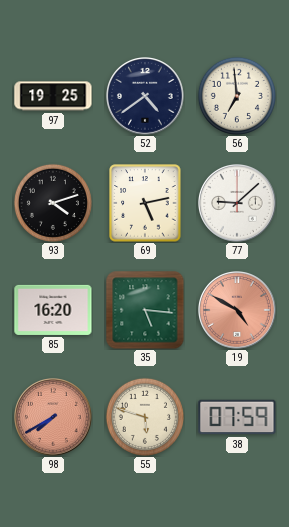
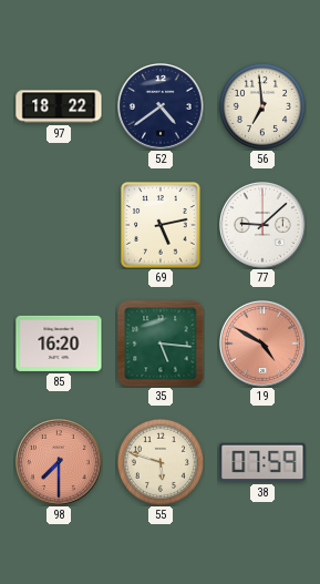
97: 19:25 -> 18:22 (59, 106)
93: 4:12 -> none (53, 203)
98: 7:40 -> 7:30 (60, 463)
